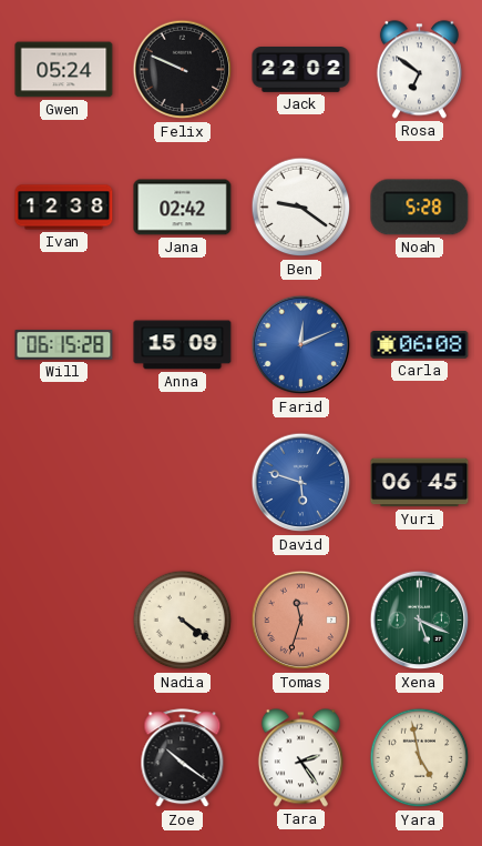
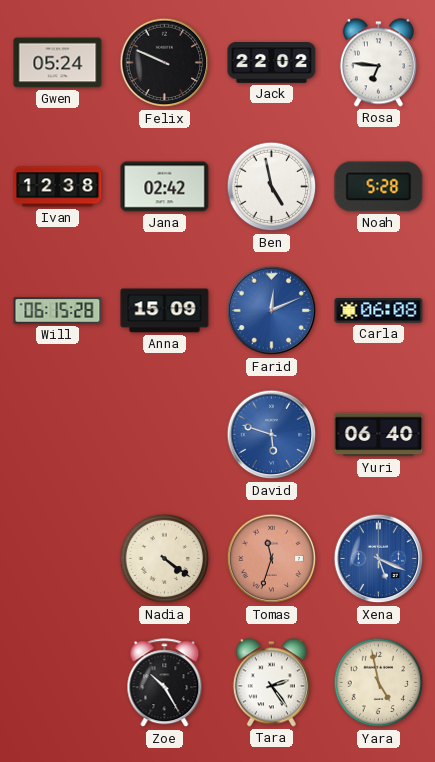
Rosa: 6:51 -> 6:46 (378, 63)
Ben: 9:21 -> 4:58 (272, 187)
Yuri: 06:45 -> 06:40 (379, 435)
Xena dial: green -> blue (379, 559)
Zoe: 10:21 -> 10:25 (165, 683)
